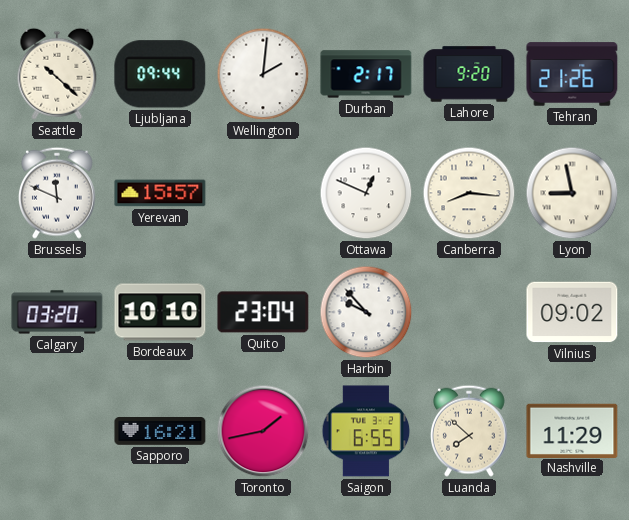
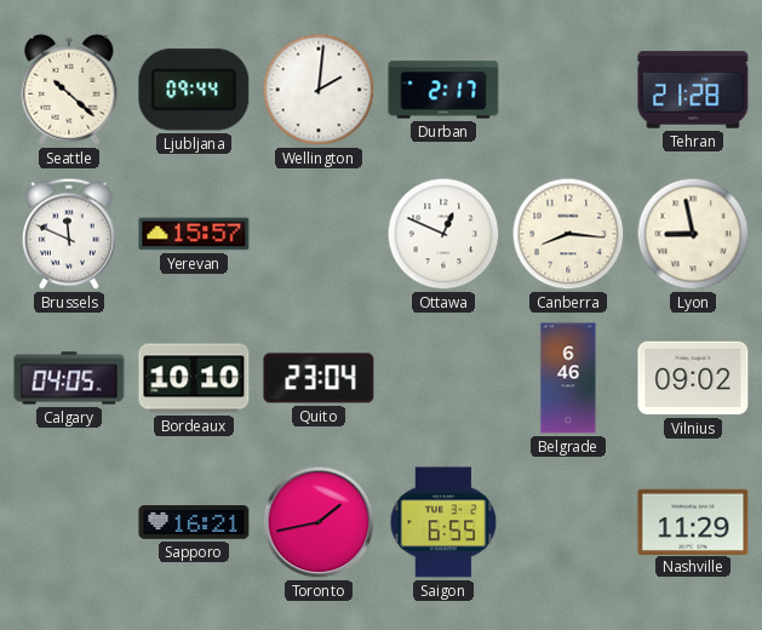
Lahore: 9:20 -> none (469, 74)
Tehran: 21:26 -> 21:28 (693, 90)
Calgary: 03:20 -> 04:05 (69, 378)
Harbin: 9:53 -> none (366, 312)
Belgrade: none -> 6:46 (568, 378)
Luanda: 7:52 -> none (469, 431)
